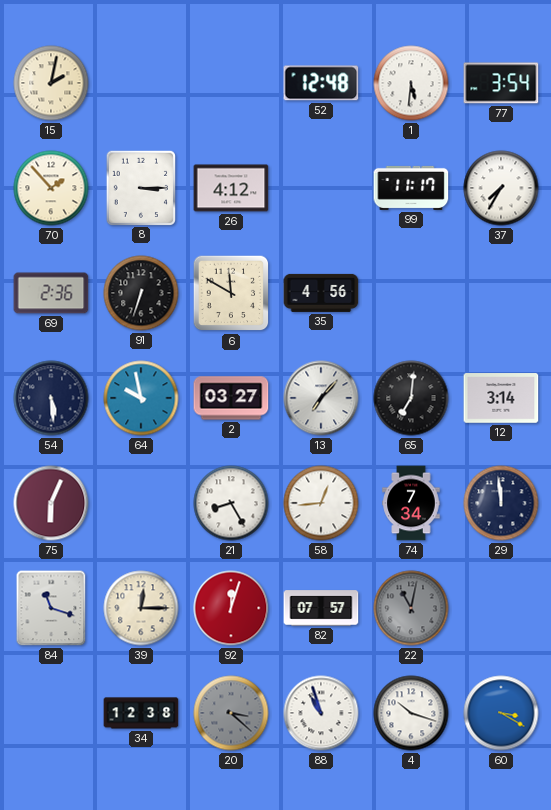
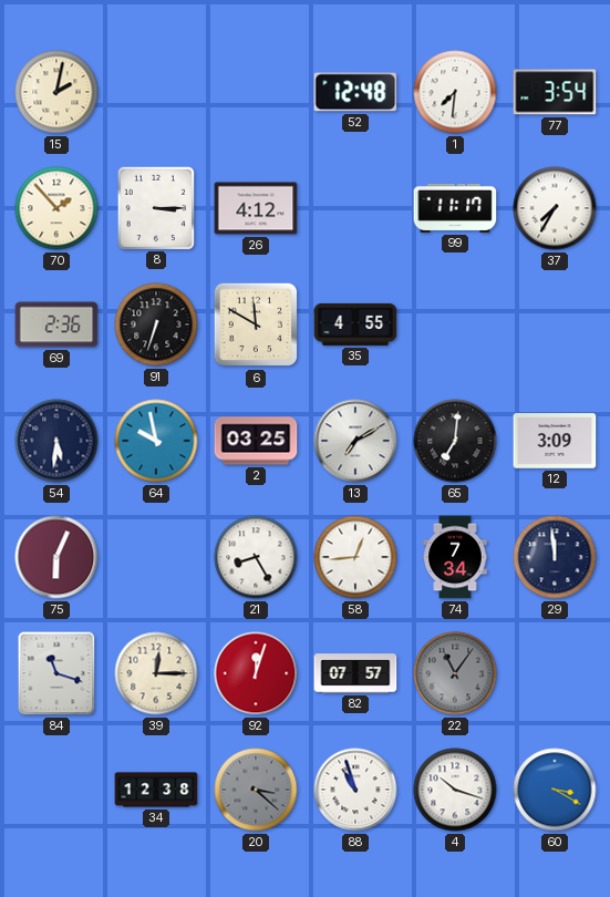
1: 5:31 -> 7:31 (455, 92)
35: 4:56 -> 4:55 (355, 324)
54: 5:29 -> 5:31 (56, 441)
2: 03:27 -> 03:25 (256, 441)
13: 7:07 -> 7:10 (355, 441)
12: 3:14 -> 3:09 (555, 441)
22: 11:02 -> 11:06 (455, 673)
